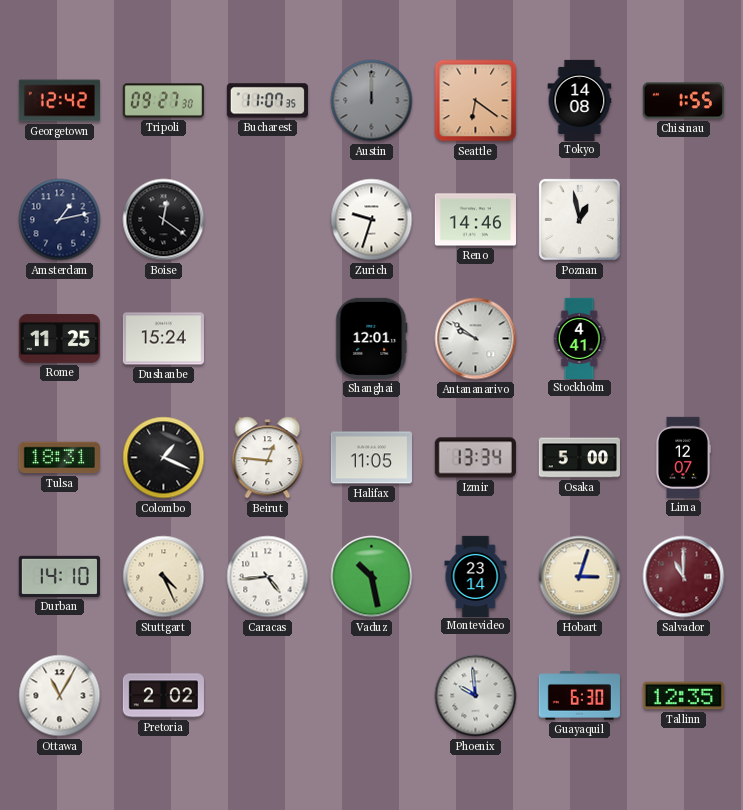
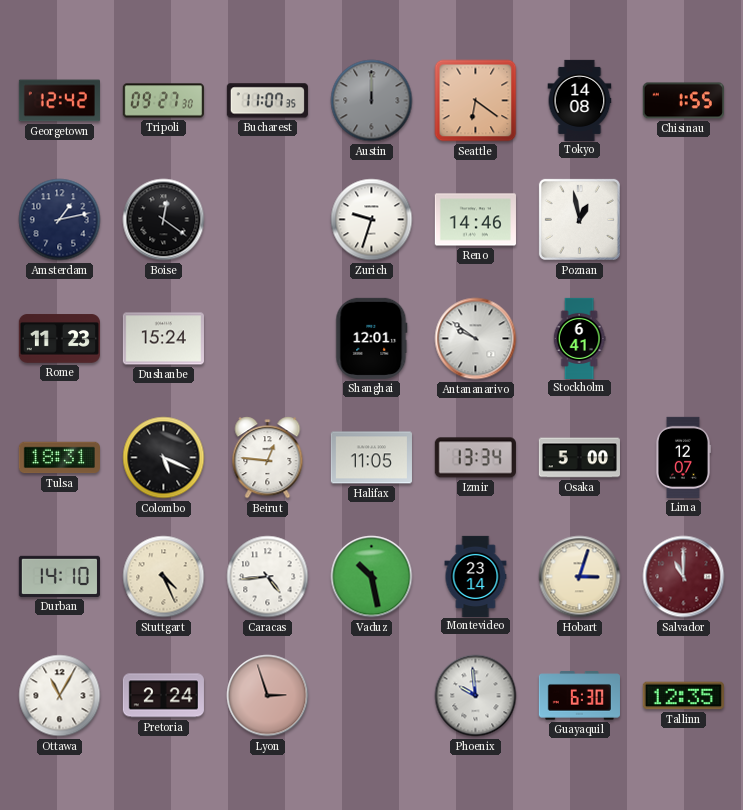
Rome: 11:25 -> 11:23 (59, 339)
Stockholm: 4:41 -> 6:41 (579, 338)
Colombo: 1:19 -> 5:19 (164, 458)
Pretoria: 2:02 -> 2:24 (163, 696)
Lyon: none -> 2:57 (268, 696)
